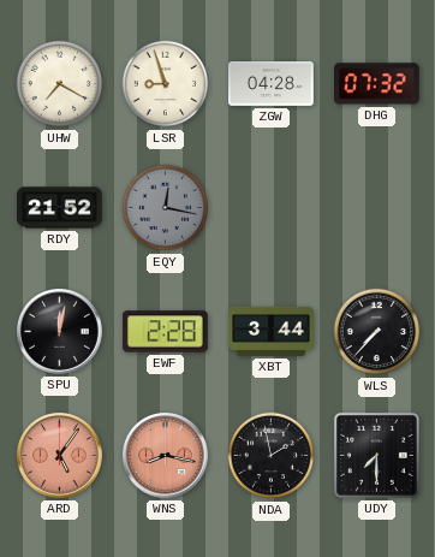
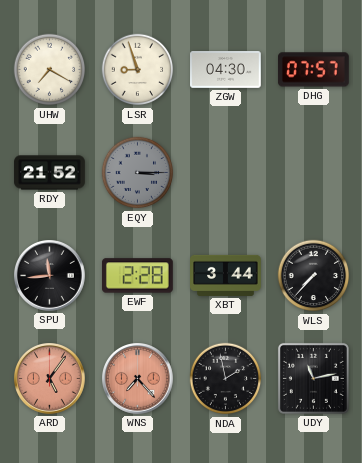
ZGW: 04:28 -> 04:30 (226, 70)
DHG: 07:32 -> 07:57 (314, 70)
EQY: 12:17 -> 3:15 (138, 173)
SPU: 12:02 -> 11:44 (50, 276)
WNS: 8:17 -> 7:23 (138, 379)
UDY: 7:30 -> 11:13 (313, 378)
